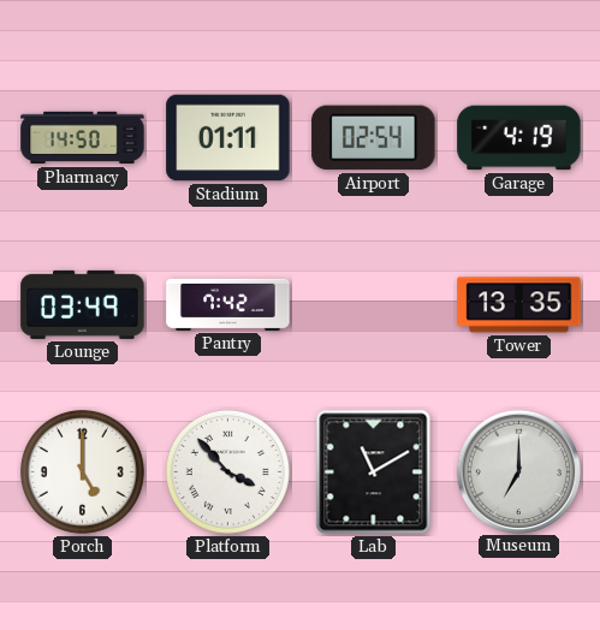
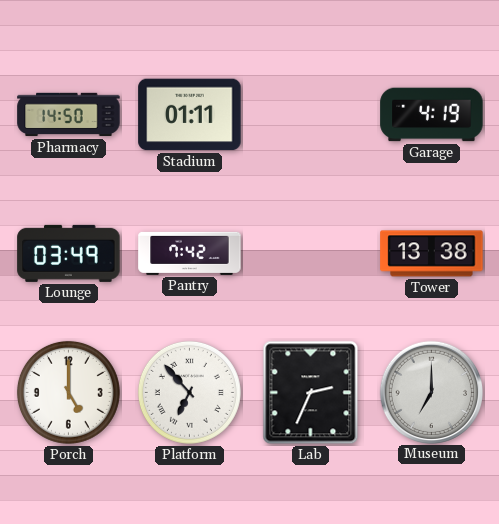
Airport: 02:54 -> none (374, 138)
Tower: 13:35 -> 13:38 (432, 254)
Platform: 3:53 -> 6:53 (189, 392)
Lab: 11:10 -> 2:34 (311, 393)
